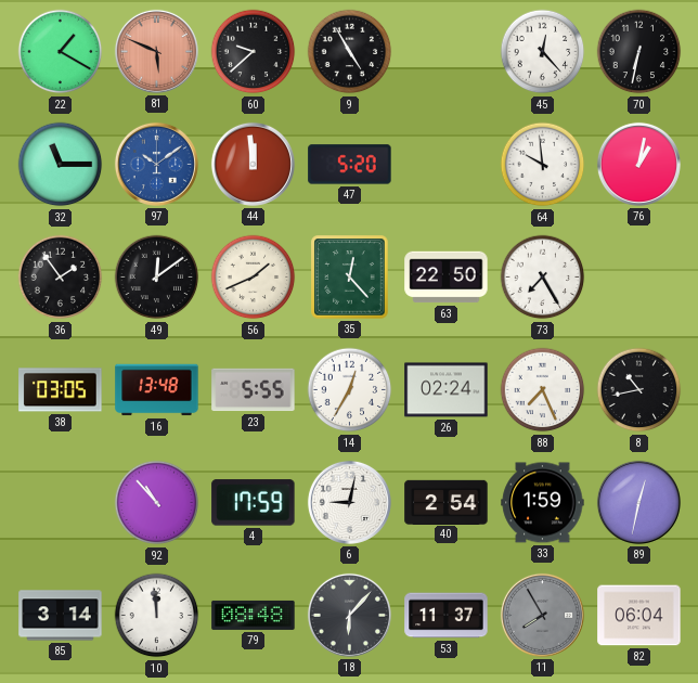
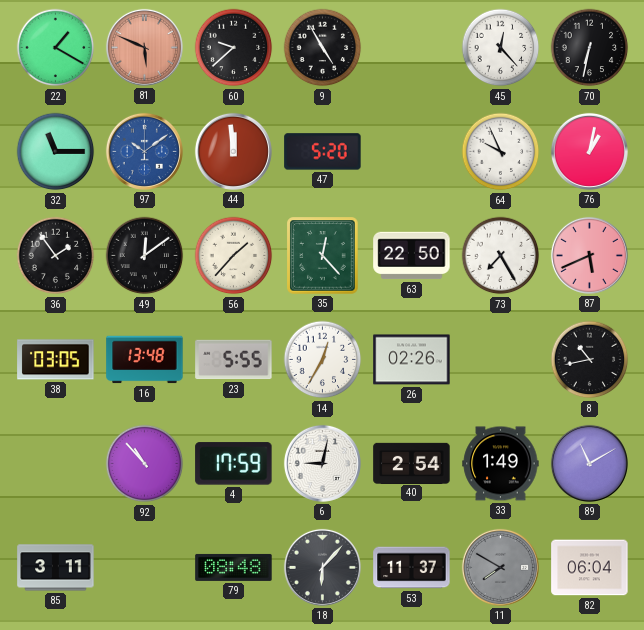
64: 9:59 -> 9:56 (501, 152)
56: 1:41 -> 1:37 (234, 256)
87: none -> 5:41 (589, 255)
26: 02:24 -> 02:26 (412, 360)
88: 7:26 -> none (543, 390)
33: 1:59 -> 1:49 (501, 464)
89: 12:32 -> 11:10 (589, 463)
85: 3:14 -> 3:11 (56, 568)
10: 11:59 -> none (157, 616)
11: 7:55 -> 7:50 (500, 567)
